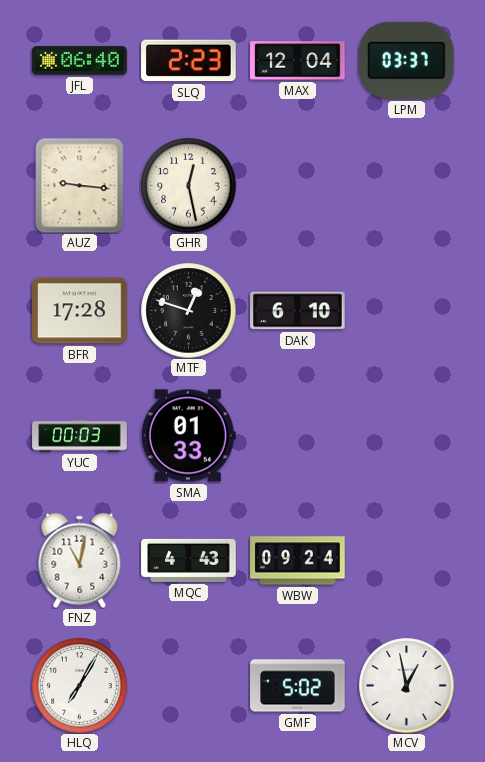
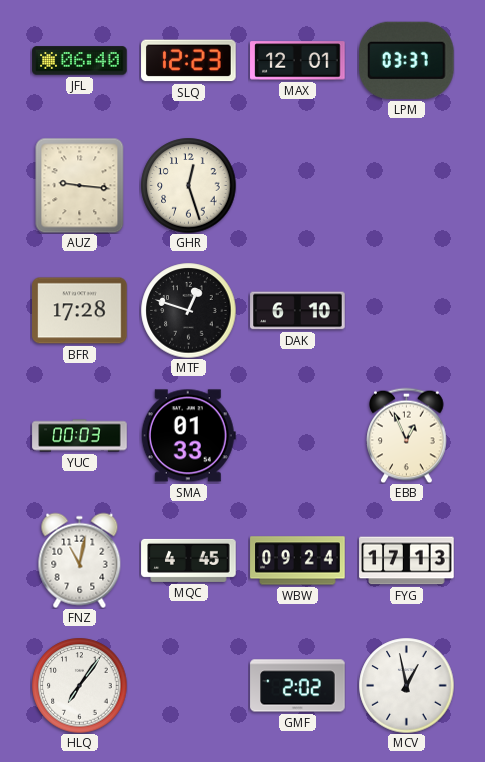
SLQ: 2:23 -> 12:23 (189, 61)
MAX: 12:04 -> 12:01 (298, 61)
GHR: 12:28 -> 12:27 (188, 185)
EBB: none -> 12:56 (407, 435)
MQC: 4:43 -> 4:45 (189, 560)
FYG: none -> 17:13 (407, 561)
HLQ: 7:05 -> 7:06 (79, 685)
GMF: 5:02 -> 2:02 (298, 686)
